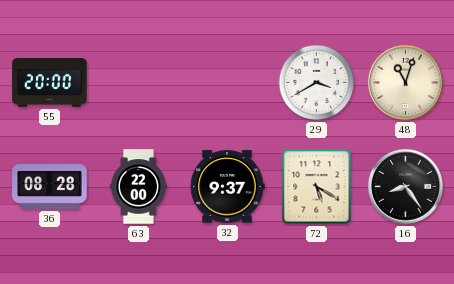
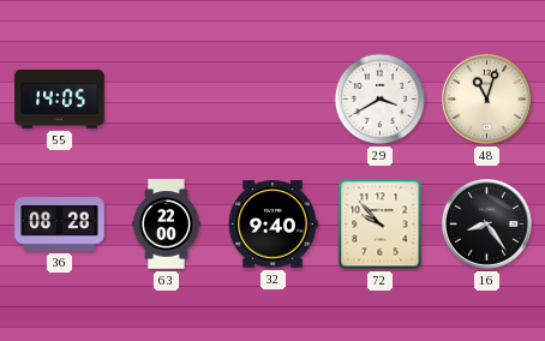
55: 20:00 -> 14:05 (60, 100)
32: 9:37 -> 9:40 (272, 225)
72: 5:20 -> 9:53 (381, 225)
